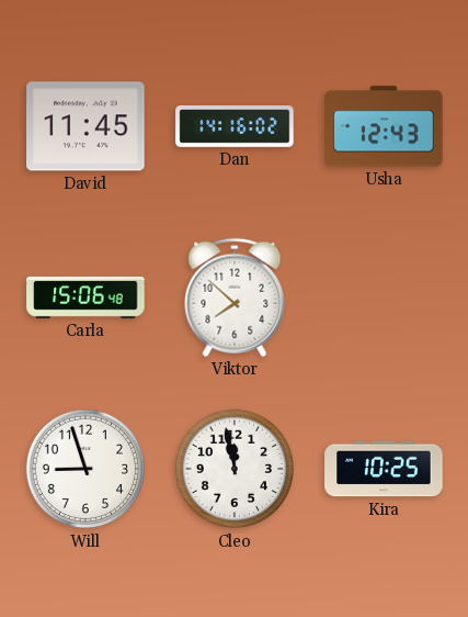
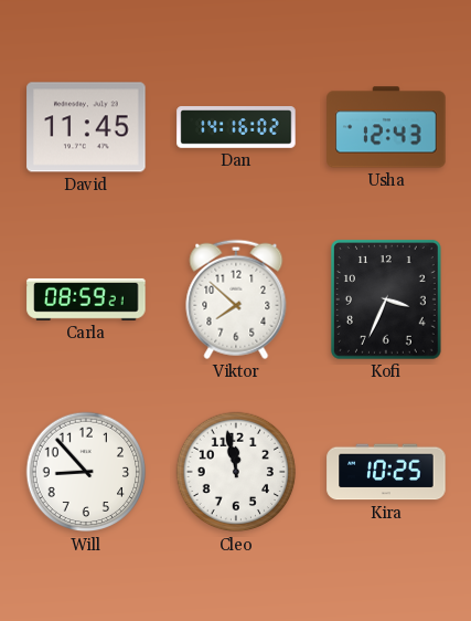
Carla: 15:06 -> 08:59 (86, 299)
Kofi: none -> 3:34 (386, 301)
Will: 8:57 -> 8:53 (86, 472)
